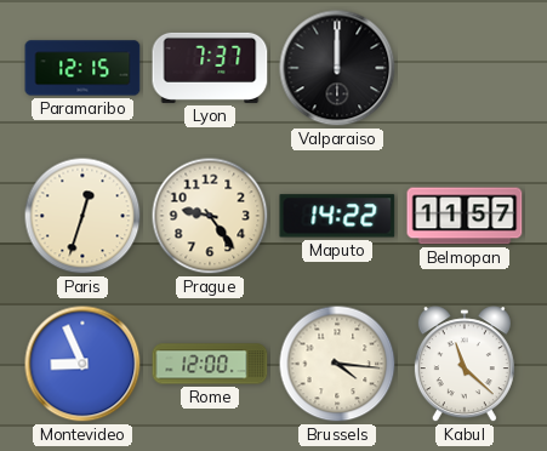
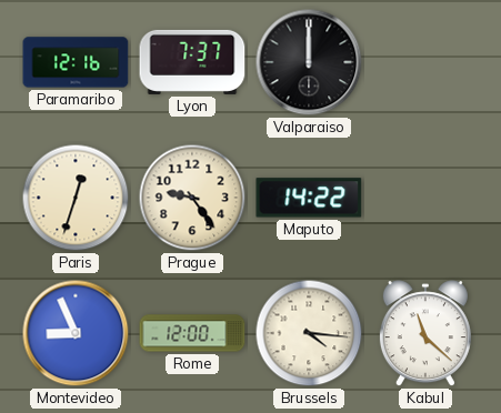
Paramaribo: 12:15 -> 12:16 (76, 62)
Belmopan: 11:57 -> none (465, 216)
